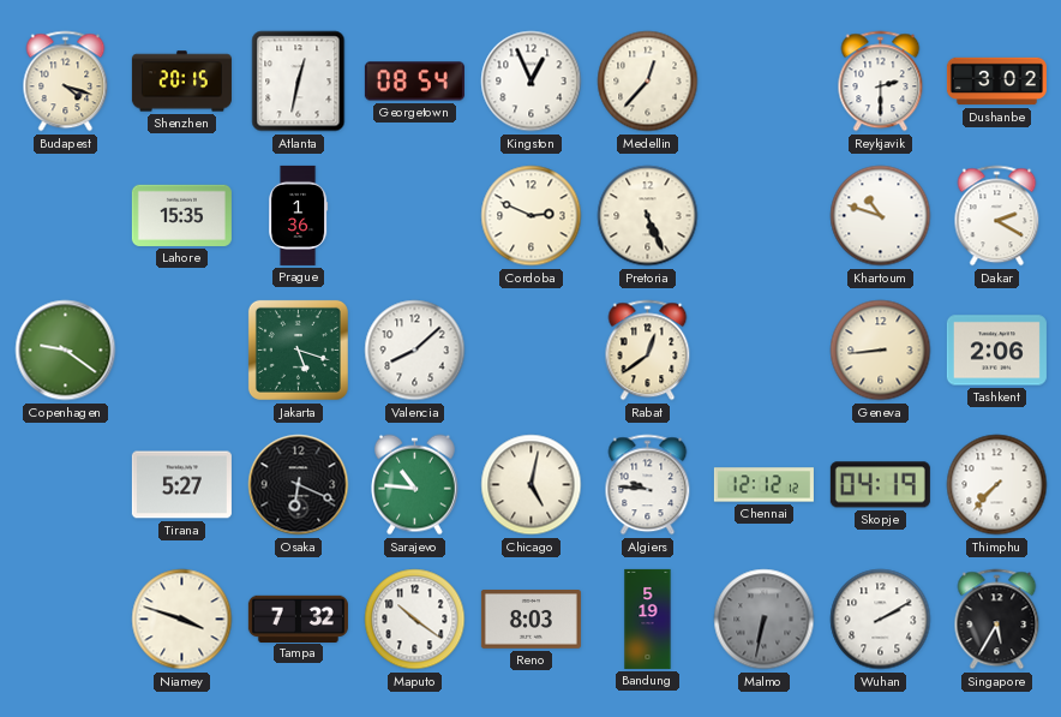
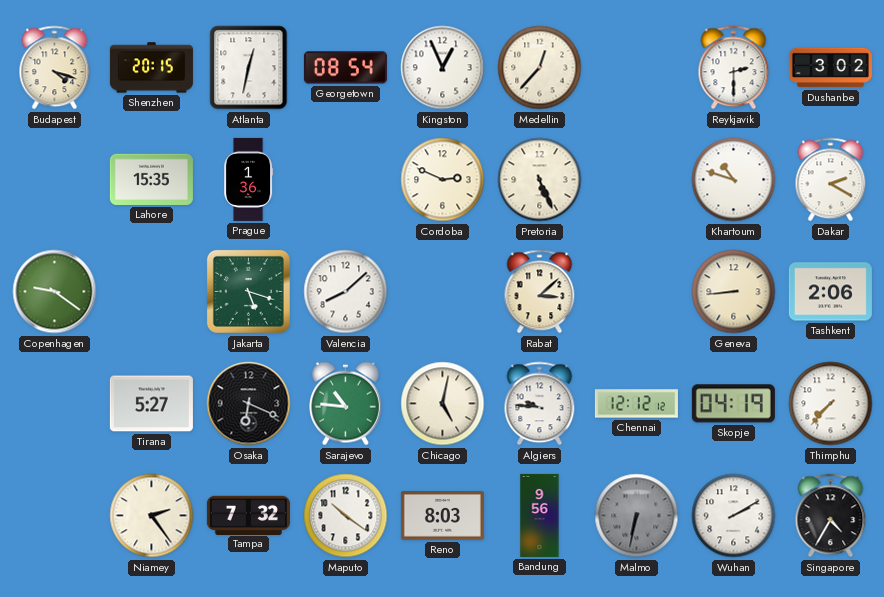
Rabat: 12:39 -> 3:08 (540, 292)
Niamey: 3:48 -> 2:24 (152, 516)
Bandung: 5:19 -> 9:56 (540, 515)
Singapore: 5:35 -> 4:35 (831, 516)
